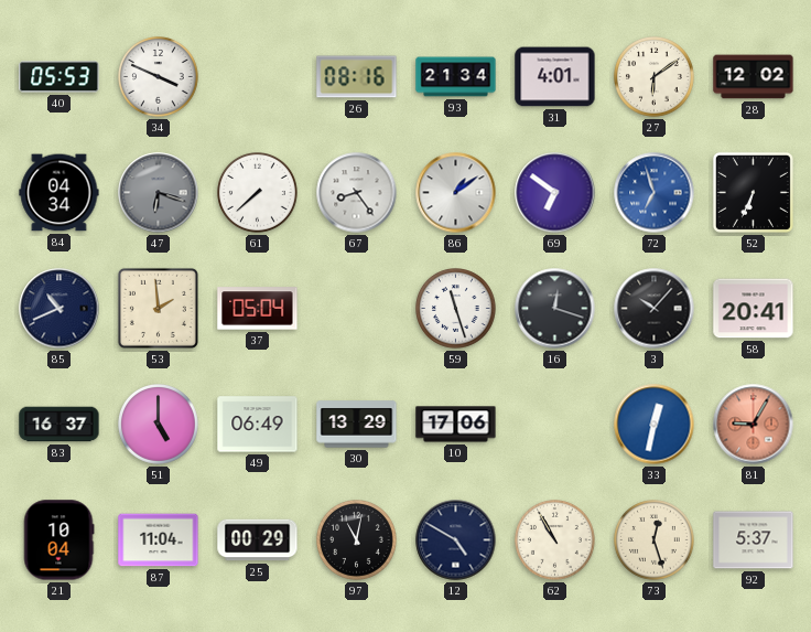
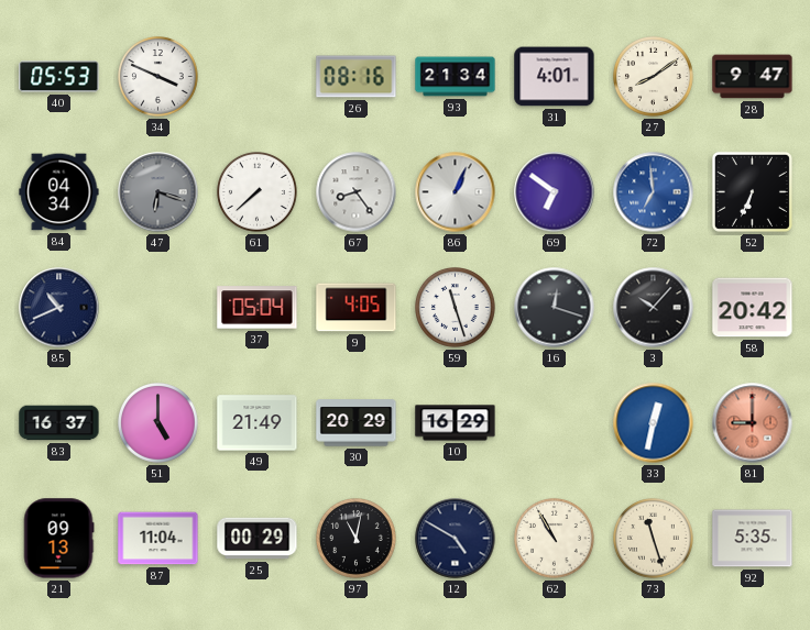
27: 6:09 -> 8:09 (654, 77)
28: 12:02 -> 9:47 (753, 77)
86: 1:09 -> 1:04 (456, 192)
72: 6:57 -> 6:59 (654, 192)
53: 1:59 -> none (158, 308)
9: none -> 4:05 (357, 308)
58: 20:41 -> 20:42 (753, 308)
49: 06:49 -> 21:49 (258, 423)
30: 13:29 -> 20:29 (357, 423)
10: 17:06 -> 16:29 (456, 423)
81: 9:05 -> 9:00 (753, 423)
21: 10:04 -> 09:13 (58, 539)
73: 12:27 -> 11:27 (654, 539)
92: 5:37 -> 5:35 (753, 539)
